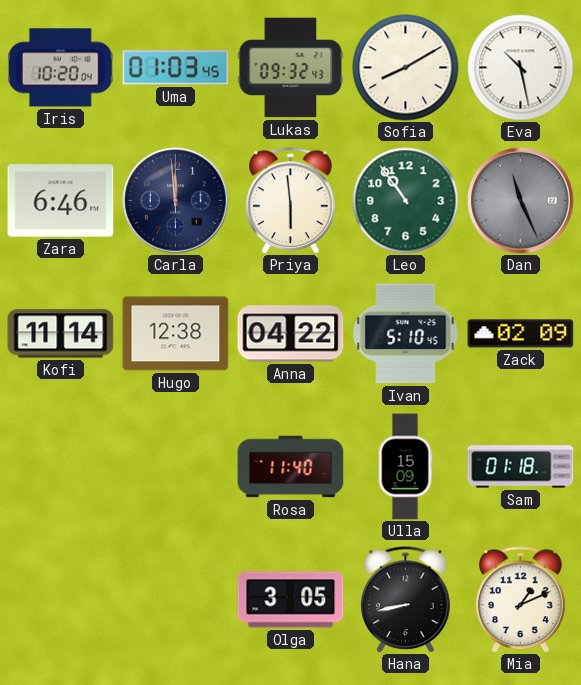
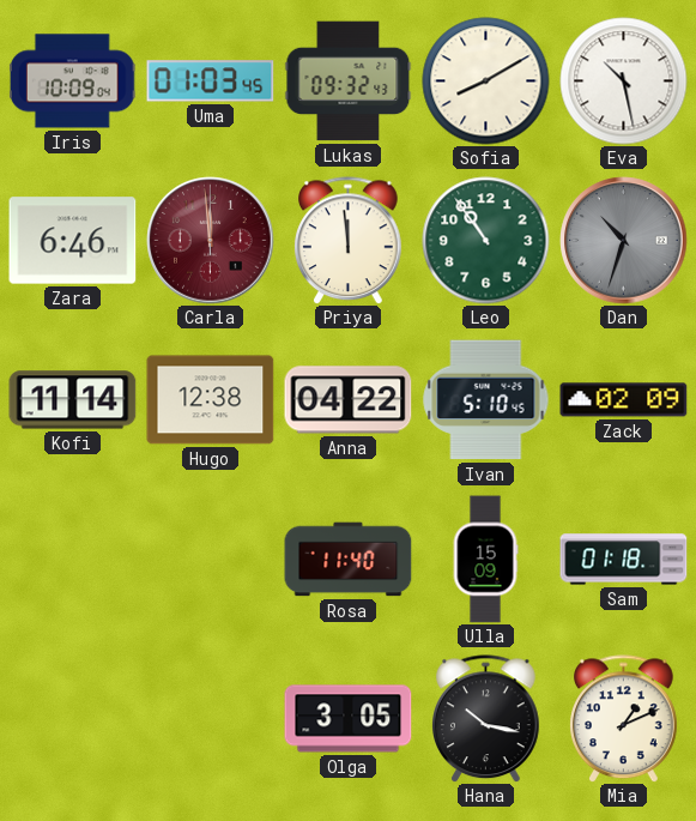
Iris: 10:20 -> 10:09 (72, 82)
Carla dial: navy -> burgundy (211, 241)
Priya: 5:59 -> 11:59 (349, 241)
Dan: 11:26 -> 10:33 (624, 241)
Hana: 8:43 -> 10:17 (486, 719)
